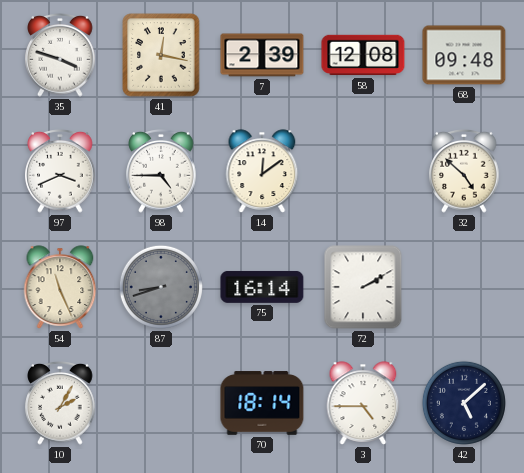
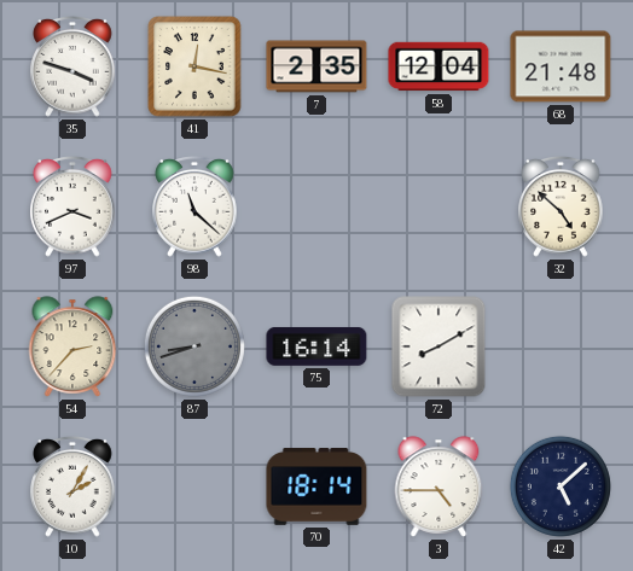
7: 2:39 -> 2:35 (316, 66)
58: 12:08 -> 12:04 (439, 66)
68: 09:48 -> 21:48 (561, 66)
98: 4:45 -> 11:22 (194, 208)
14: 12:09 -> none (262, 171)
54: 11:26 -> 2:37 (72, 346)
72: 2:10 -> 8:10 (439, 346)
